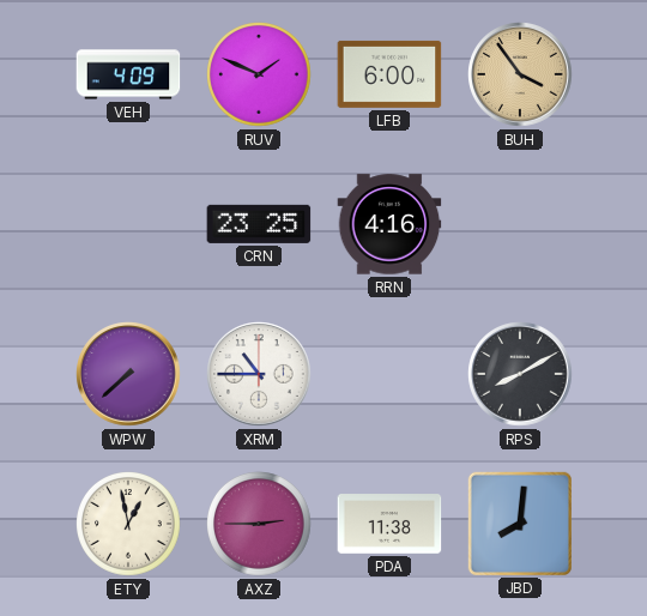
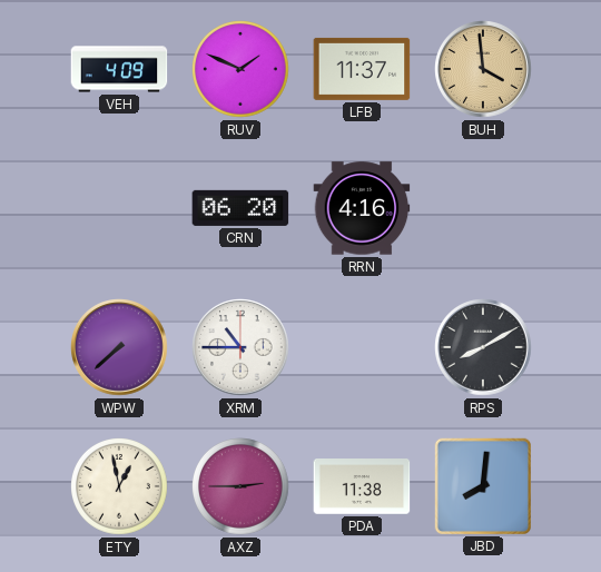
LFB: 6:00 -> 11:37 (362, 69)
BUH: 3:54 -> 3:59 (483, 69)
CRN: 23:25 -> 06:20 (240, 208)
